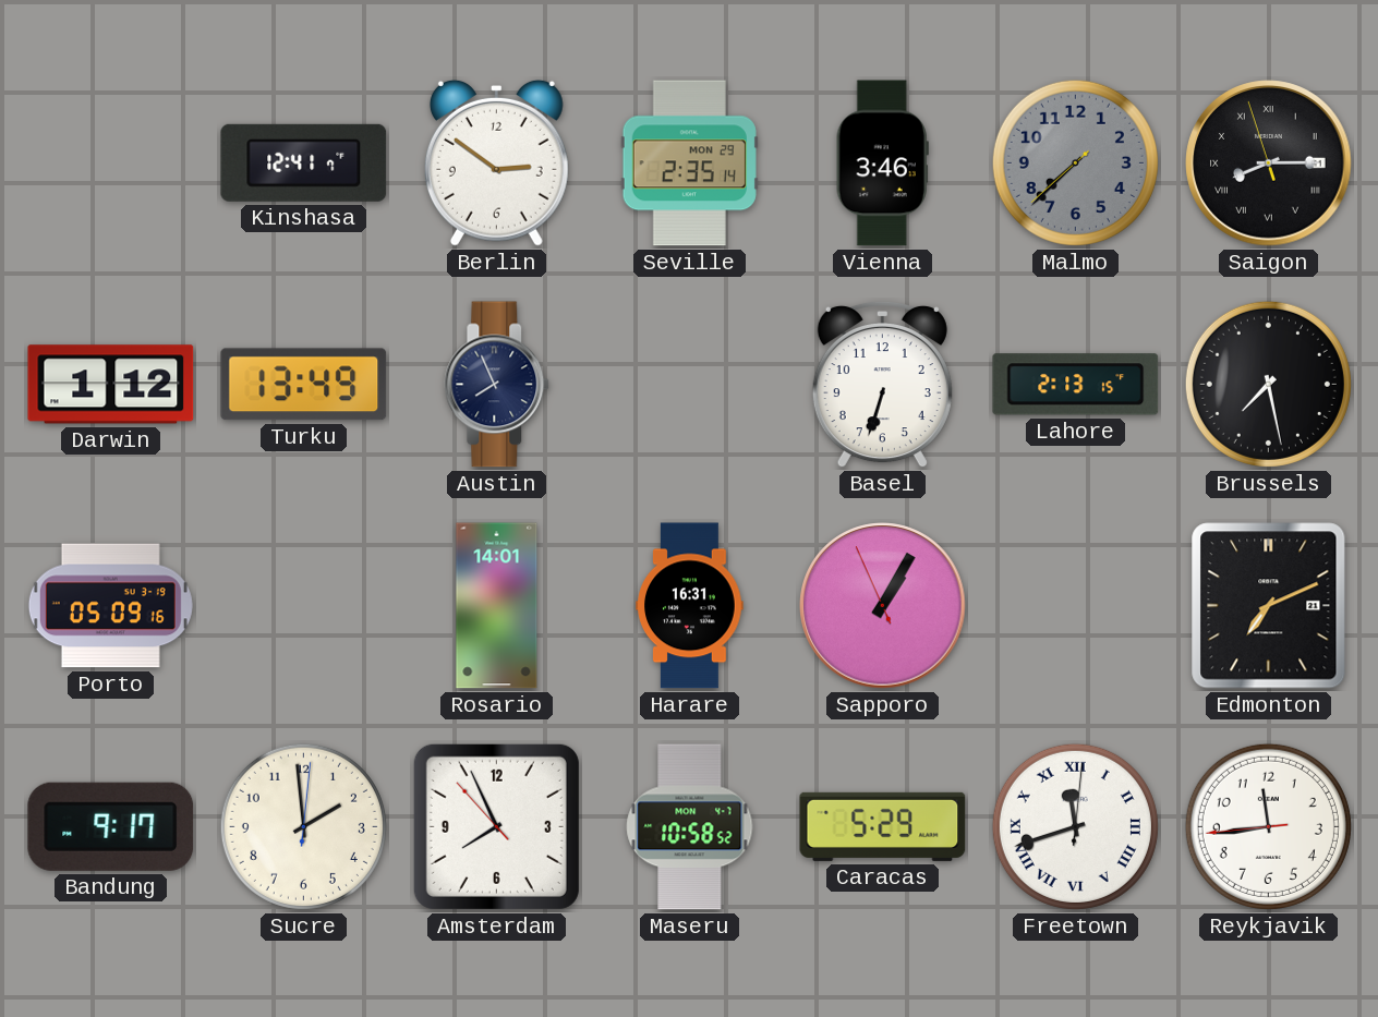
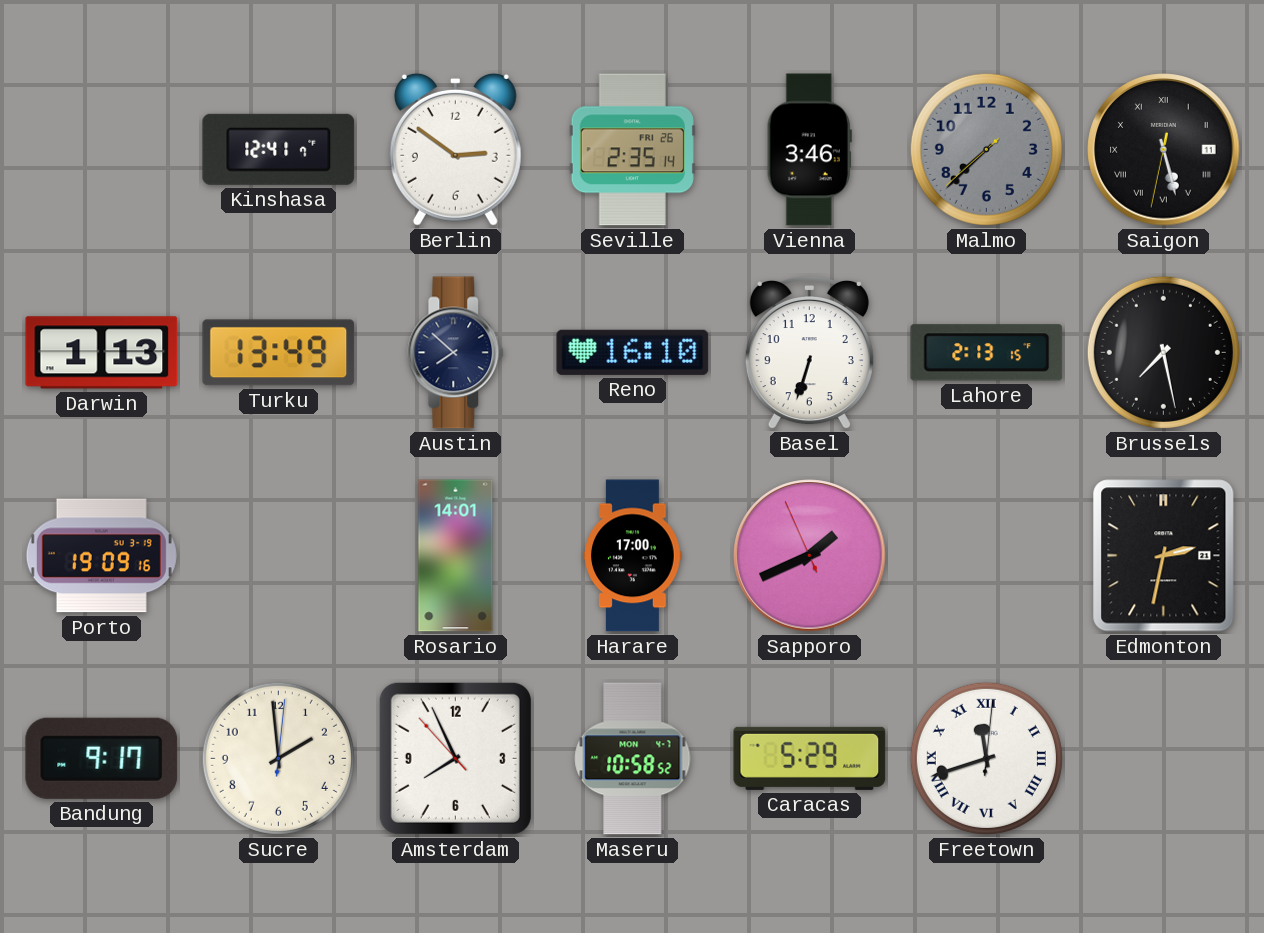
Seville date: MON 29 -> FRI 26 (632, 150)
Saigon: 8:14 -> 5:27 (1164, 150)
Darwin: 1:12 -> 1:13 (102, 353)
Austin: 7:56 -> 7:52 (456, 353)
Reno: none -> 16:10 (633, 352)
Porto: 05:09 -> 19:09 (101, 556)
Harare: 16:31 -> 17:00 (633, 556)
Sapporo: 1:04 -> 1:40 (810, 556)
Edmonton: 7:11 -> 2:32 (1164, 556)
Reykjavik: 11:43 -> none (1268, 826)
